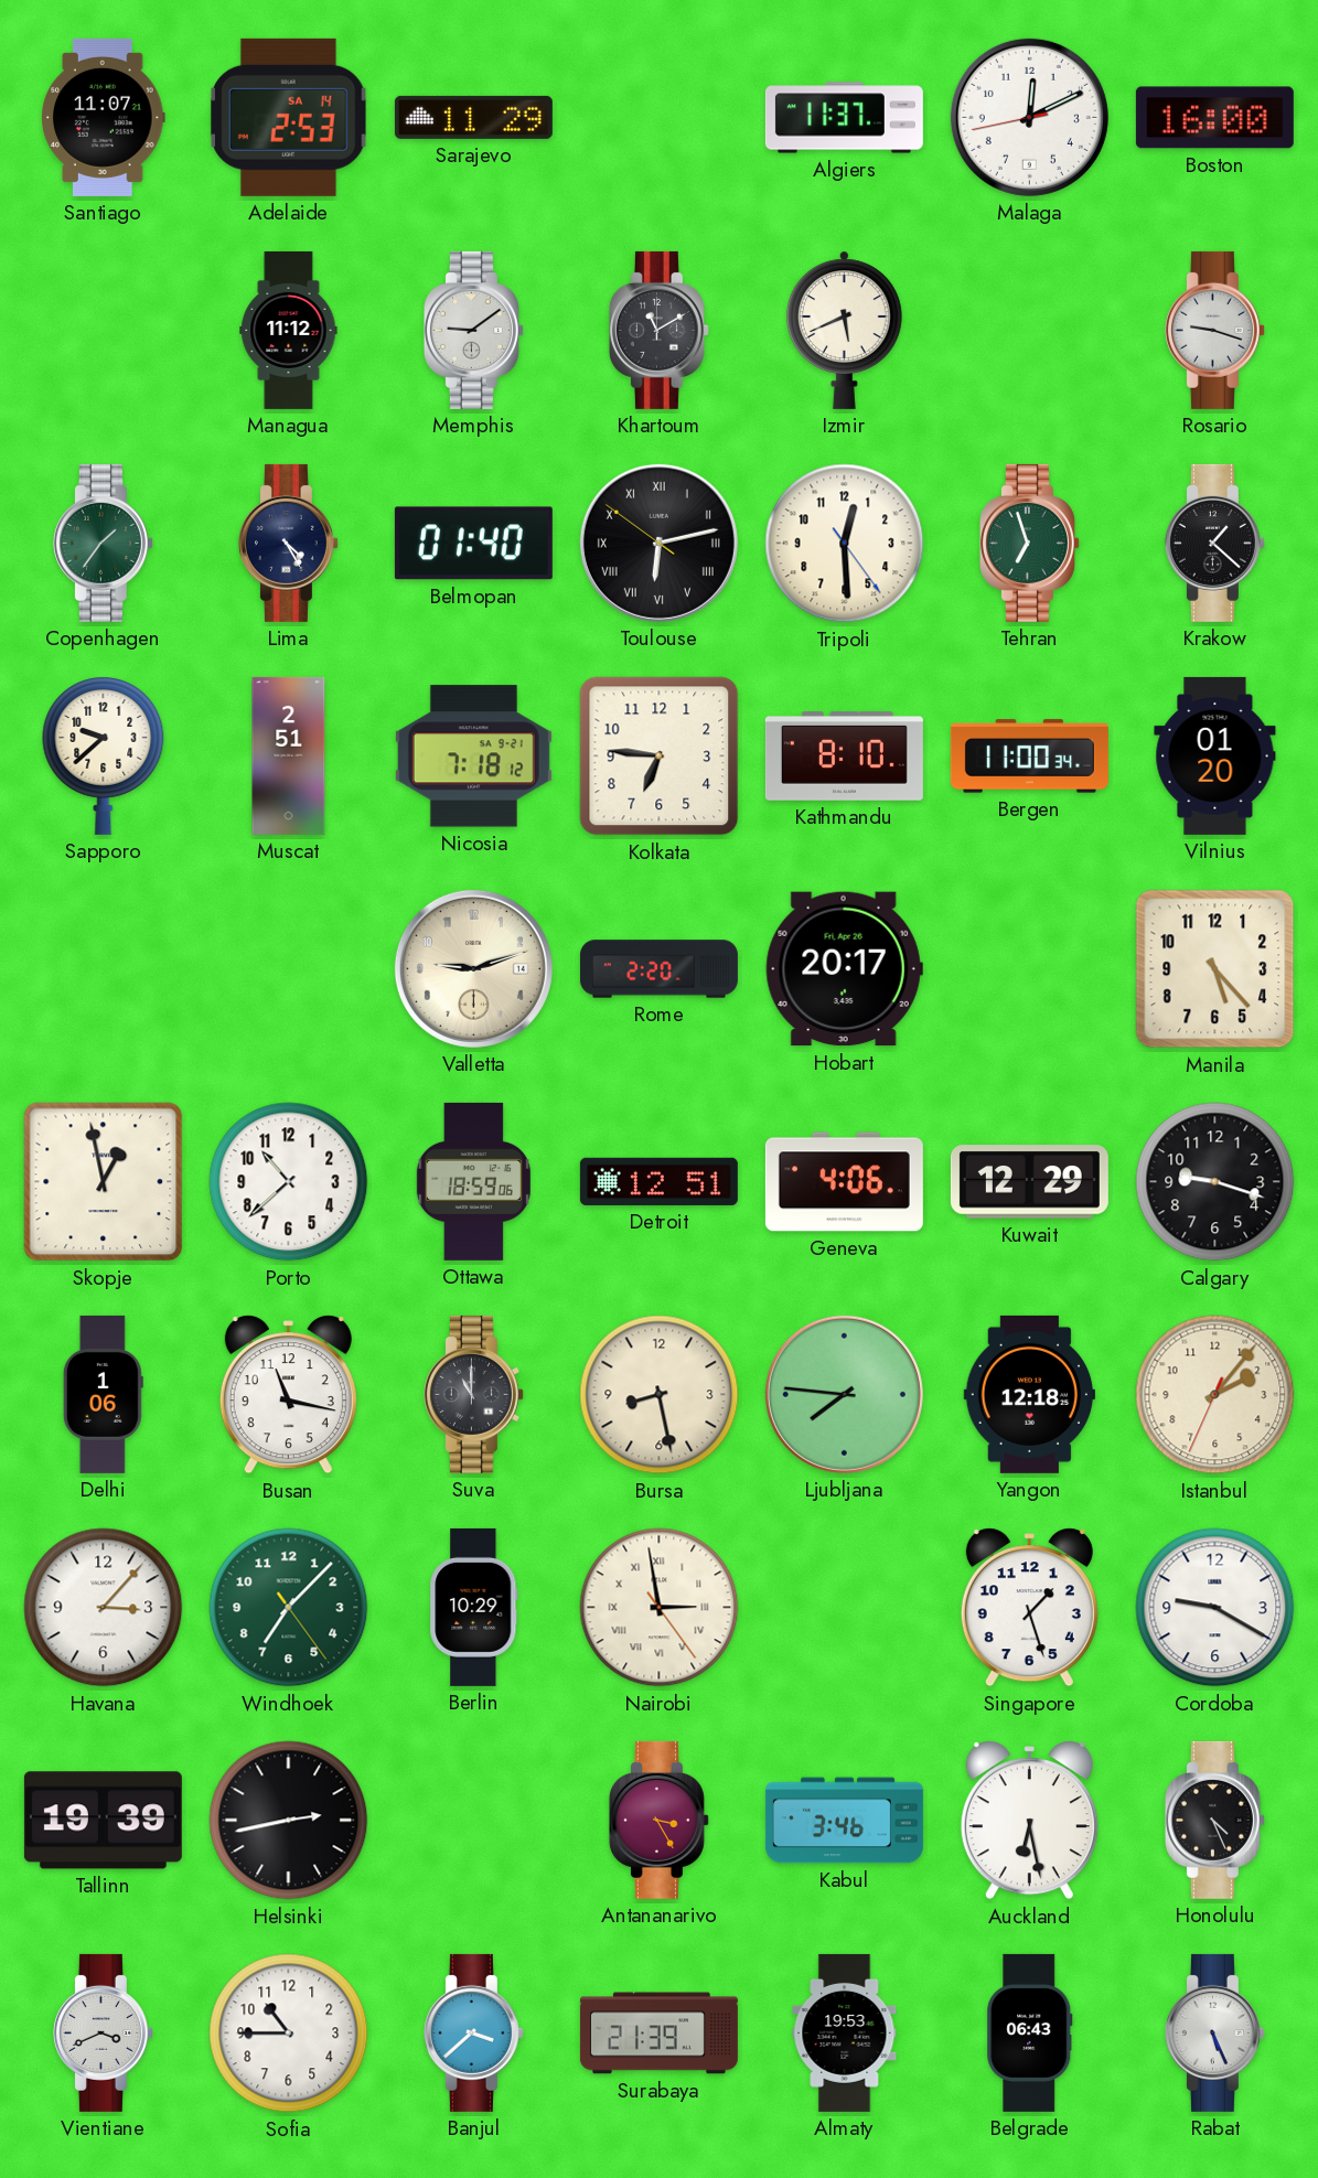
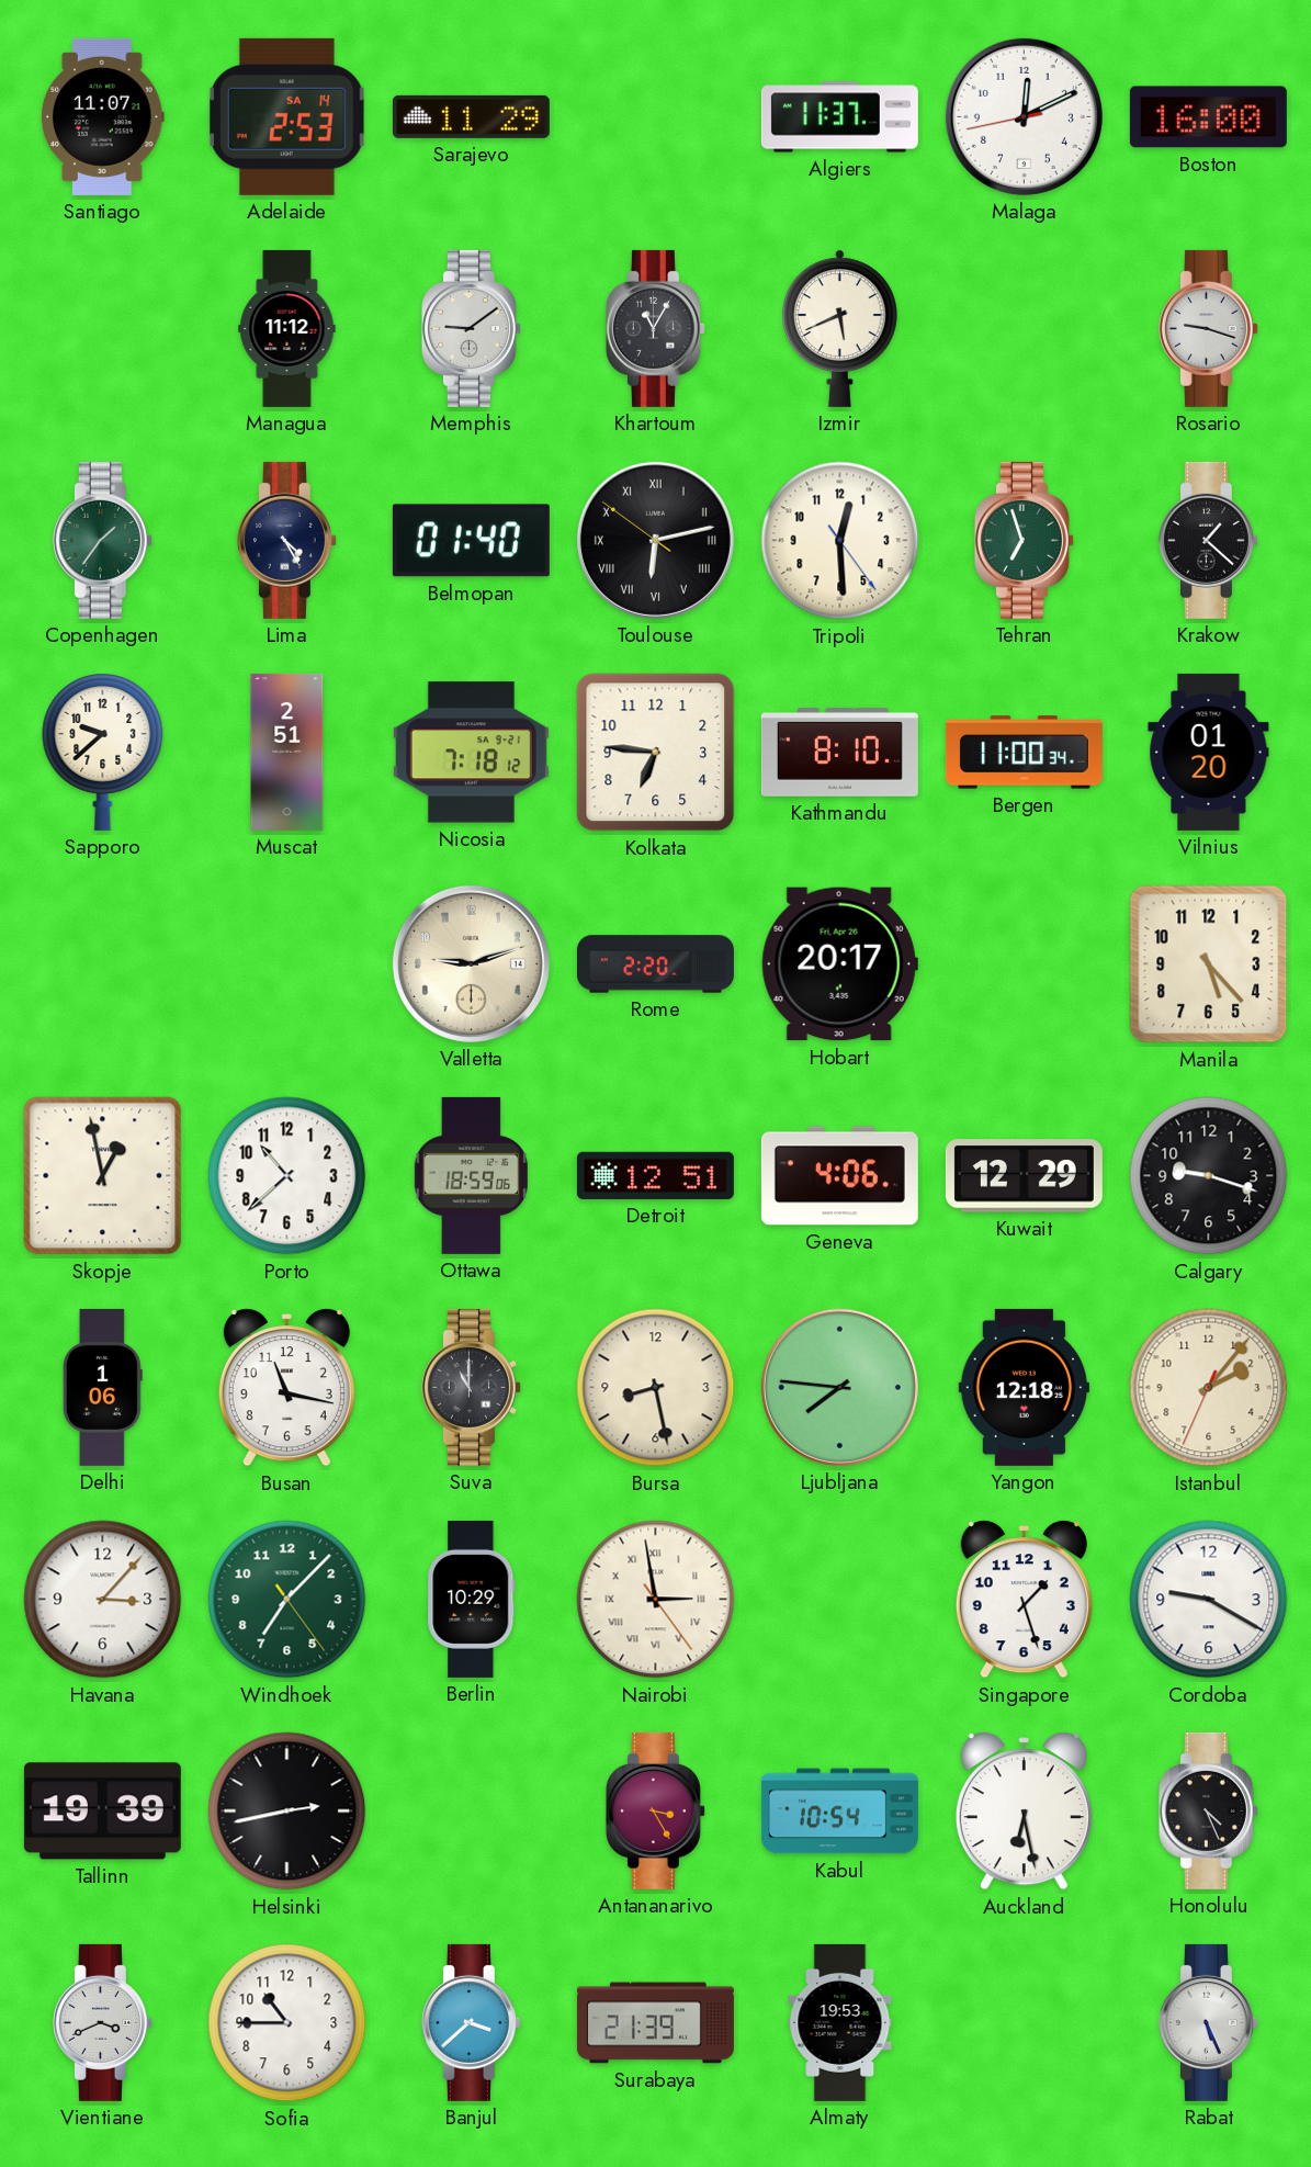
Khartoum: 11:10 -> 11:05 (655, 328)
Kabul: 3:46 -> 10:54 (839, 1812)
Belgrade: 06:43 -> none (1030, 2032)
